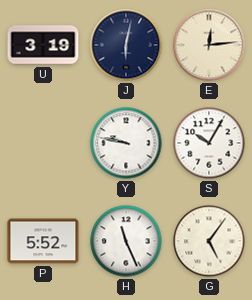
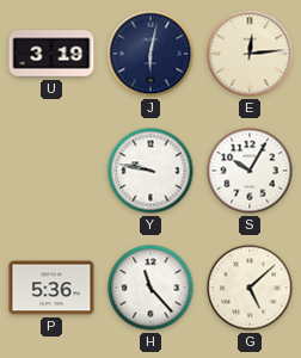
P: 5:52 -> 5:36 (51, 288)
H: 11:26 -> 11:23 (150, 288)
G: 5:06 -> 5:08 (250, 288)
